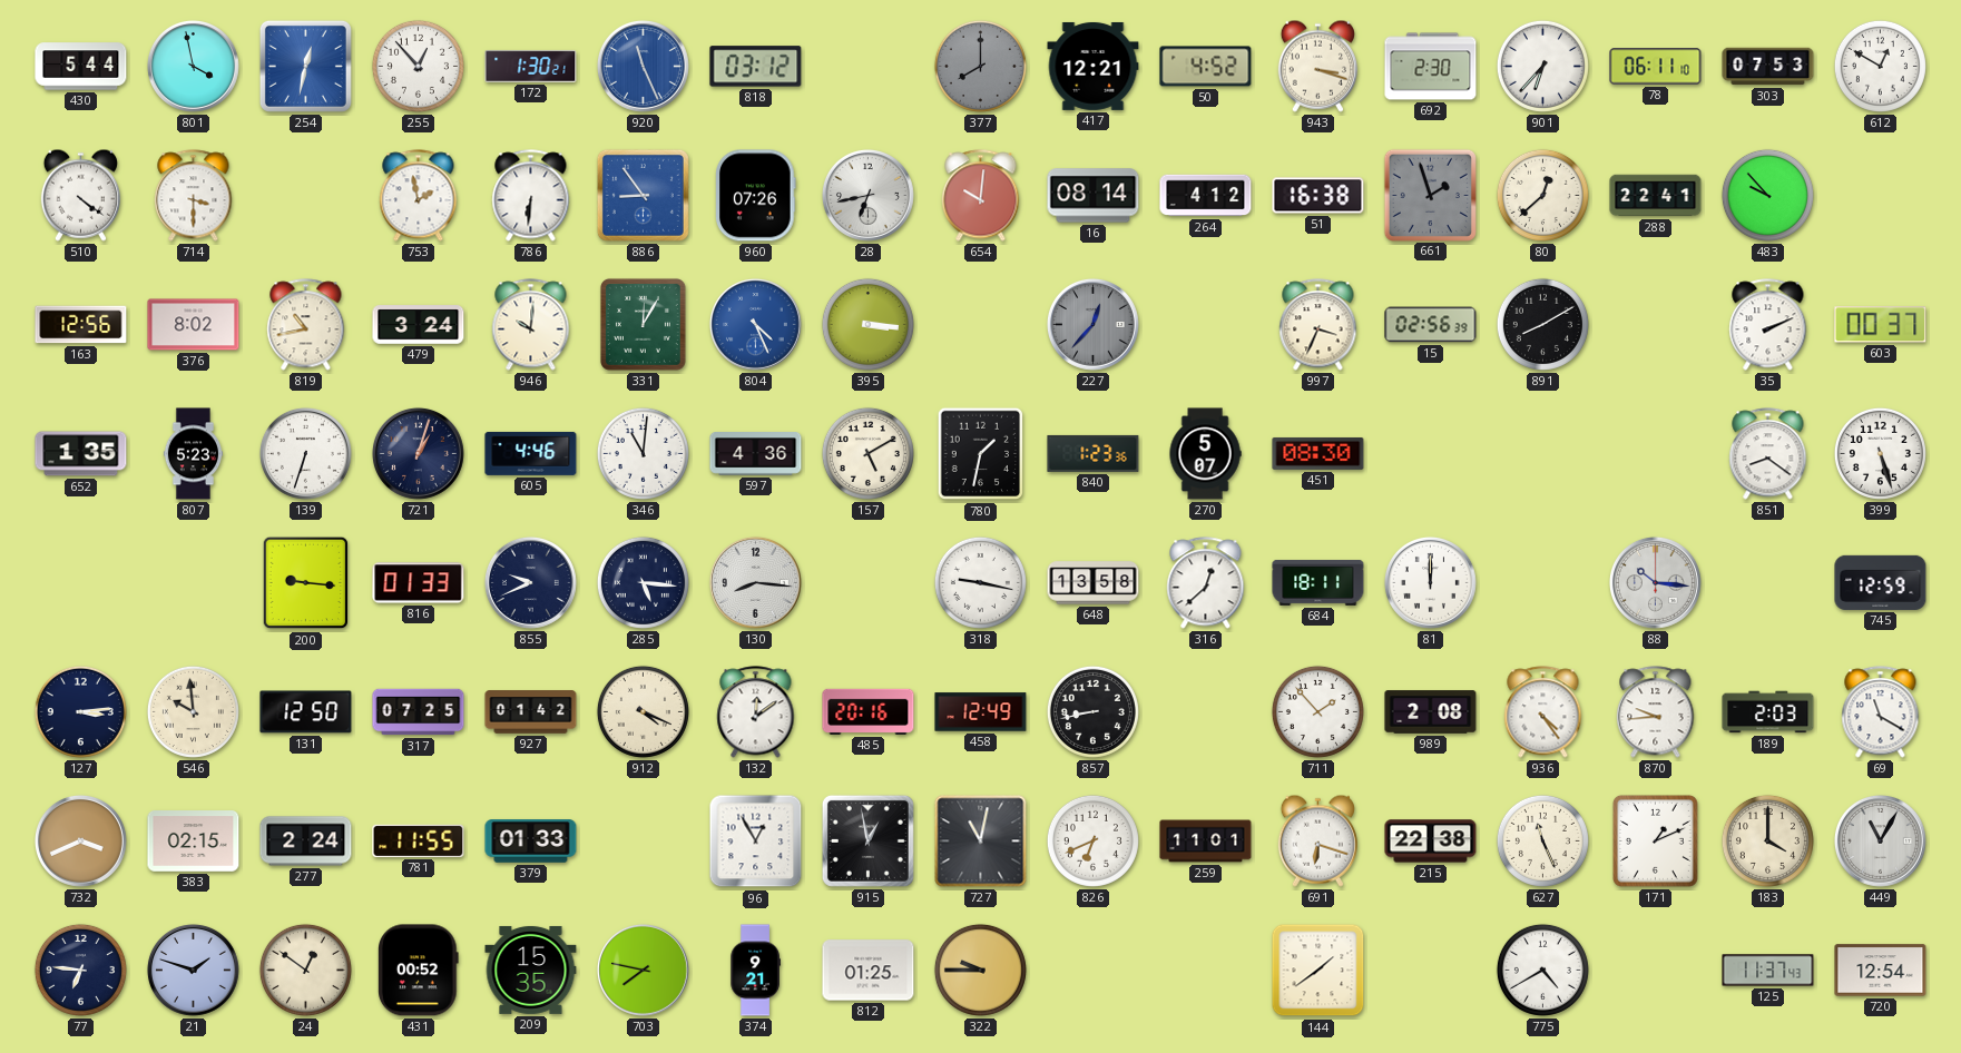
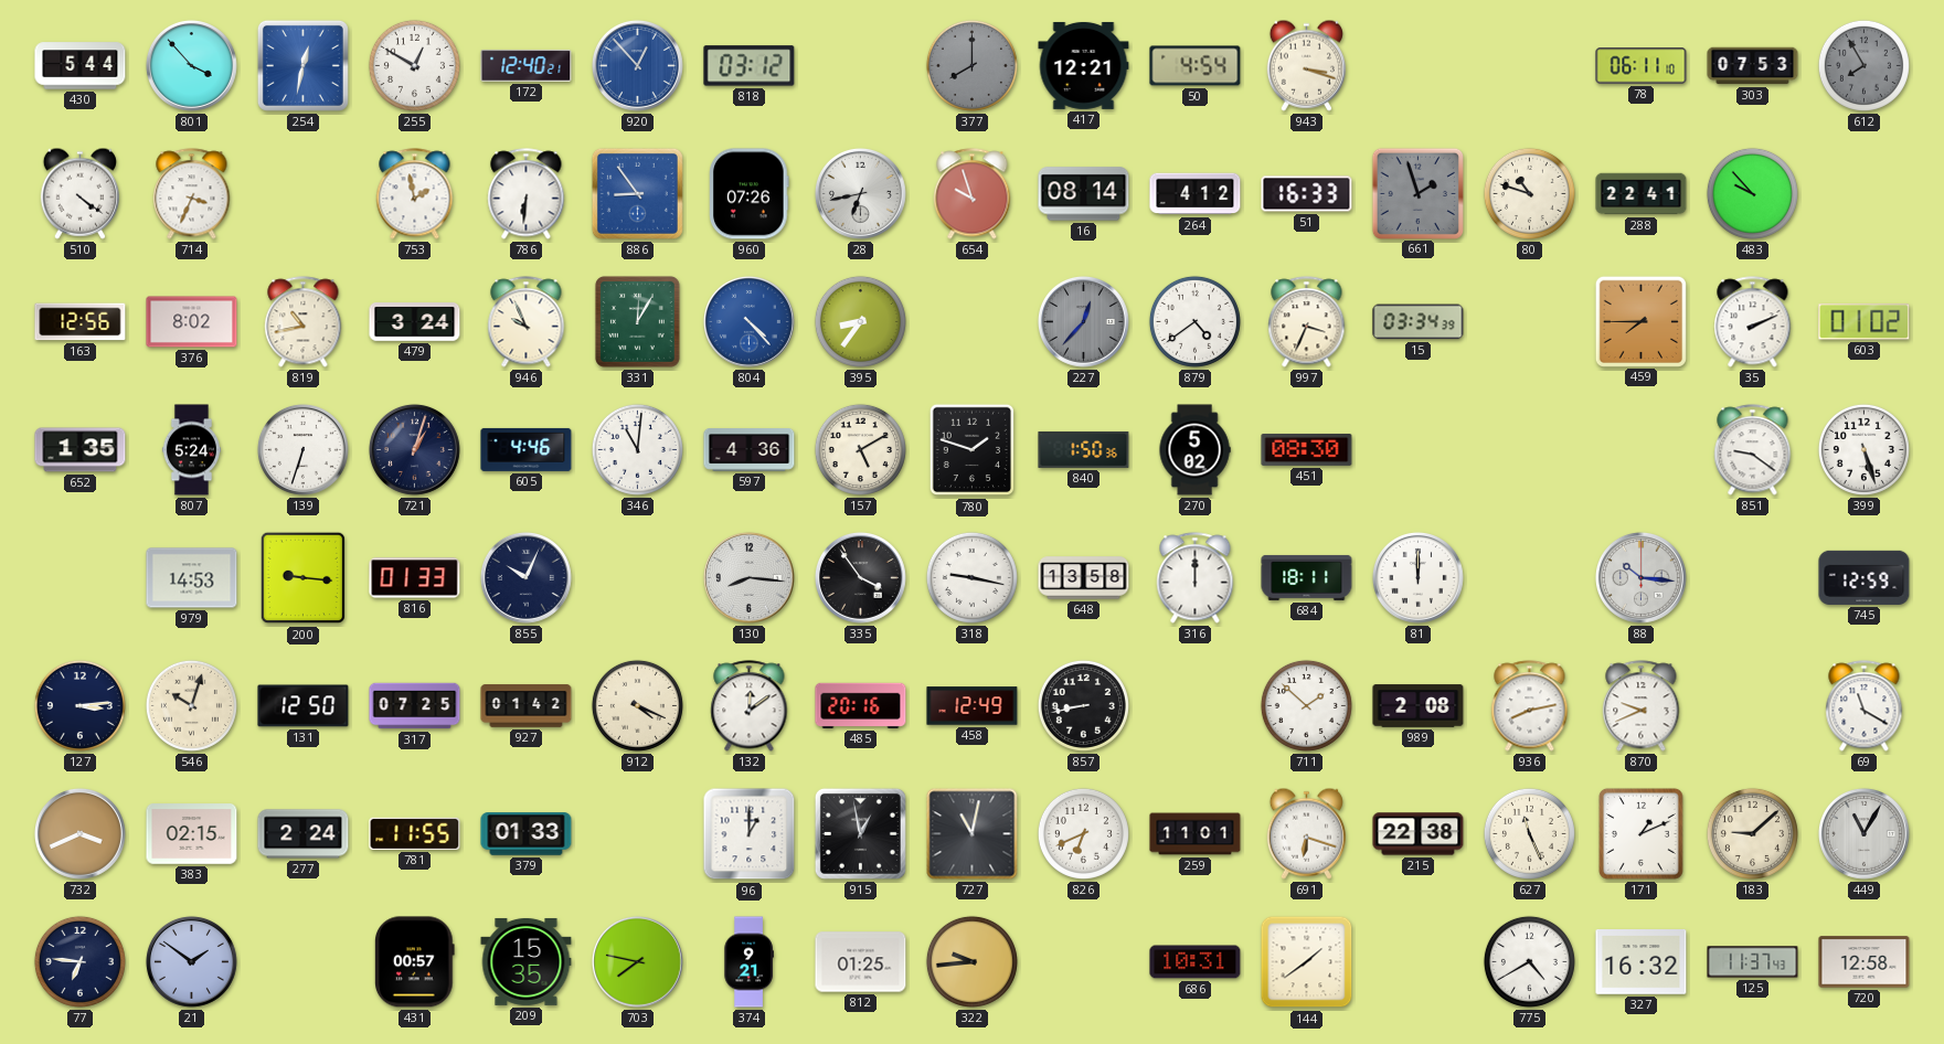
801: 3:58 -> 3:53 (191, 65)
255: 12:53 -> 12:50 (414, 65)
172: 1:30 -> 12:40 (527, 65)
920: 11:26 -> 12:53 (637, 65)
50: 4:52 -> 4:54 (1196, 66)
692: 2:30 -> none (1431, 67)
901: 6:37 -> none (1542, 66)
612: 12:50 -> 7:55 (1863, 65)
612 dial: white -> grey (1863, 65)
714: 3:30 -> 3:34 (192, 194)
654: 10:01 -> 9:57 (973, 194)
51: 16:38 -> 16:33 (1307, 194)
80: 12:38 -> 10:48 (1529, 193)
946: 10:01 -> 9:56 (527, 322)
804: 4:26 -> 4:23 (748, 321)
395: 3:16 -> 8:36 (860, 321)
879: none -> 4:39 (1194, 321)
15: 02:56 -> 03:34 (1419, 322)
891: 8:10 -> none (1542, 324)
459: none -> 7:45 (1640, 321)
603: 00:37 -> 01:02 (1865, 322)
807: 5:23 -> 5:24 (191, 450)
780: 1:32 -> 1:48 (973, 450)
840: 1:23 -> 1:50 (1084, 449)
270: 5:07 -> 5:02 (1194, 450)
851: 8:21 -> 9:21 (1753, 450)
979: none -> 14:53 (192, 578)
855: 9:41 -> 10:04 (525, 577)
285: 5:16 -> none (643, 582)
335: none -> 3:54 (860, 577)
316: 12:38 -> 12:00 (1196, 578)
546: 9:59 -> 10:03 (191, 705)
711: 1:53 -> 1:52 (1306, 705)
936: 4:24 -> 8:13 (1530, 706)
870: 9:44 -> 9:41 (1642, 706)
189: 2:03 -> none (1768, 712)
96: 12:55 -> 1:00 (750, 834)
183: 4:00 -> 9:08 (1752, 833)
21: 1:48 -> 1:51 (191, 961)
24: 12:51 -> none (305, 970)
431: 00:52 -> 00:57 (415, 962)
322: 9:45 -> 9:44 (971, 961)
686: none -> 10:31 (1196, 962)
327: none -> 16:32 (1642, 962)
720: 12:54 -> 12:58 (1865, 962)
